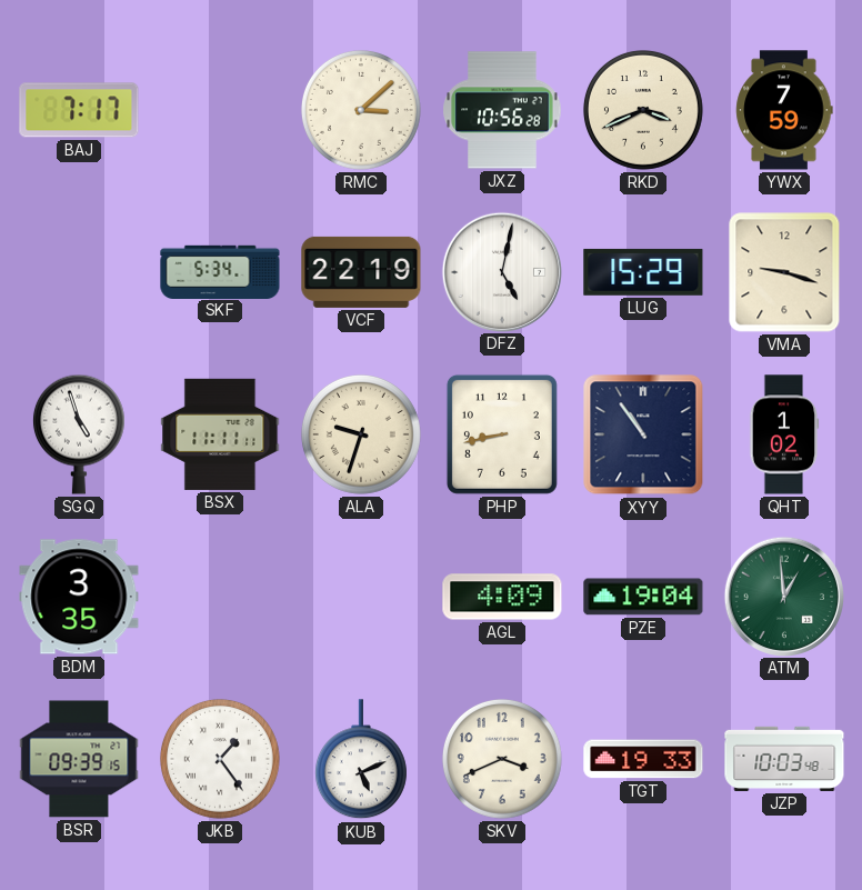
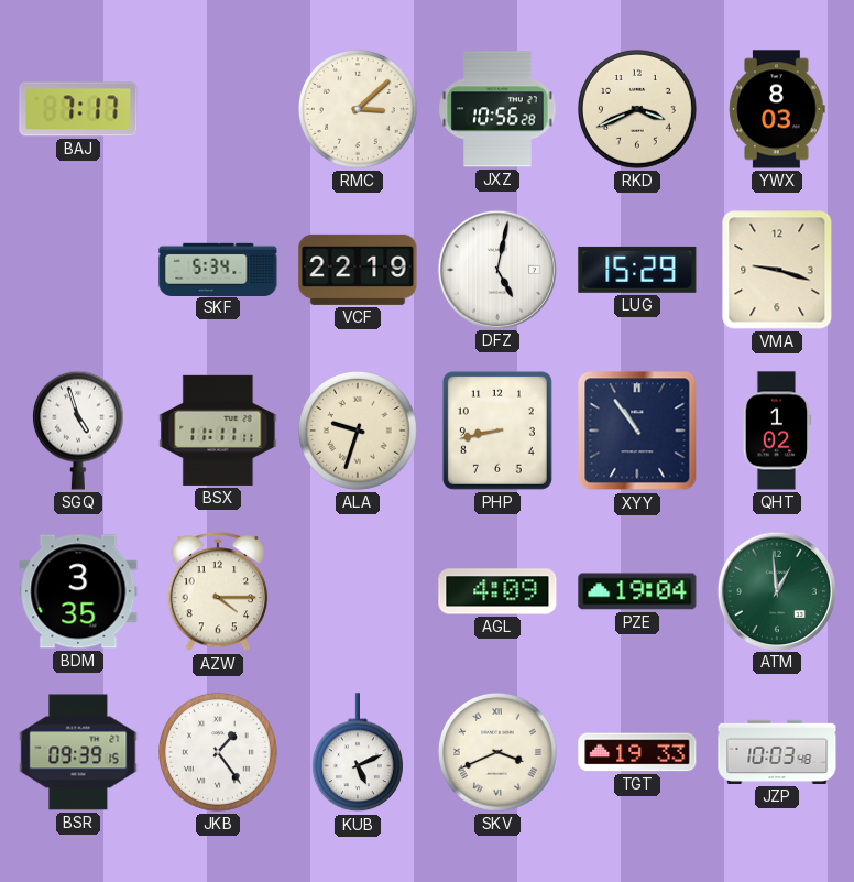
YWX: 7:59 -> 8:03 (777, 109)
AZW: none -> 4:15 (218, 592)
SKV numerals: Arabic -> Roman (497, 752)
